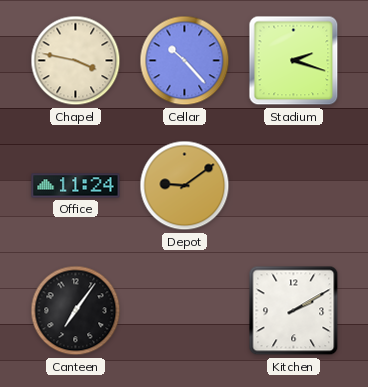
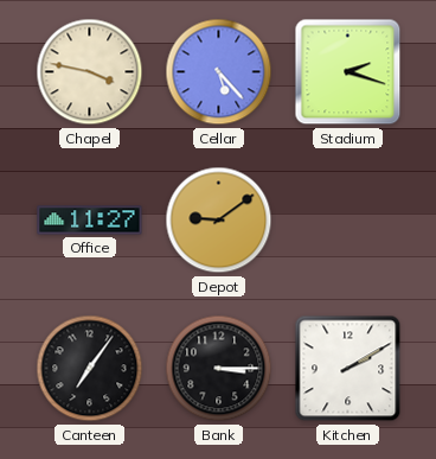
Cellar: 10:23 -> 5:23 (219, 72)
Office: 11:24 -> 11:27 (90, 221)
Bank: none -> 3:15 (219, 369)
